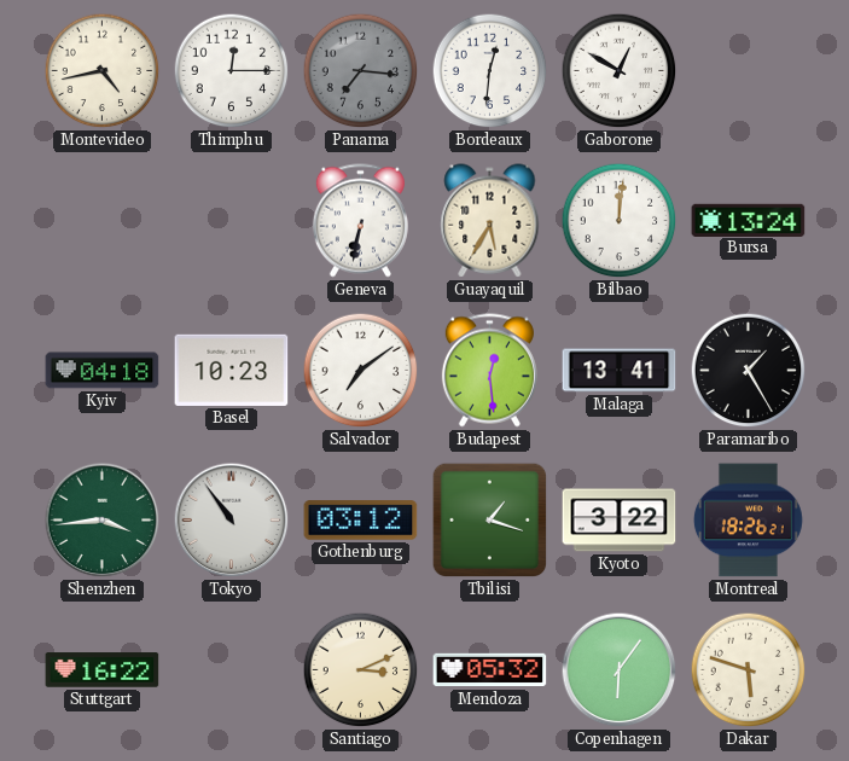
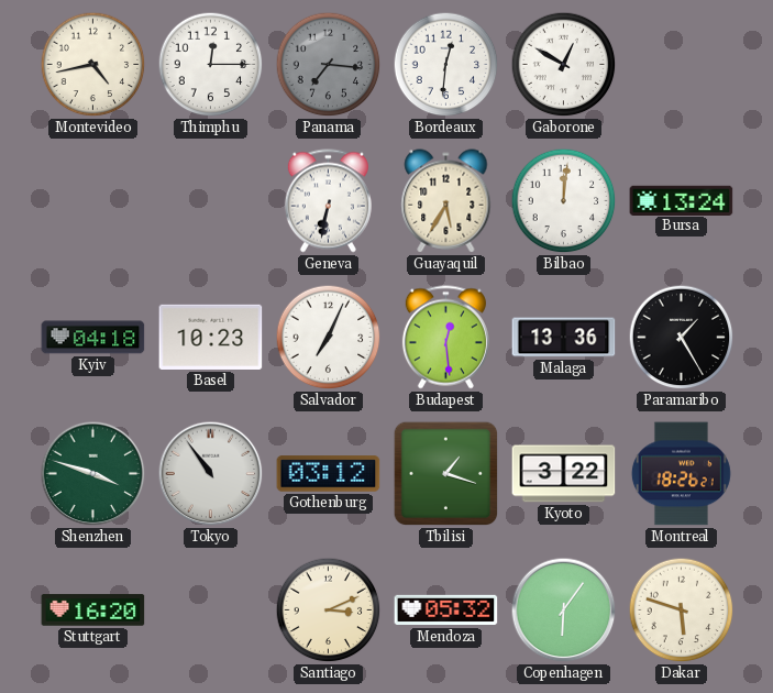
Salvador: 7:09 -> 7:04 (329, 338)
Malaga: 13:41 -> 13:36 (564, 338)
Shenzhen: 3:44 -> 3:48 (93, 474)
Stuttgart: 16:22 -> 16:20 (93, 610)
